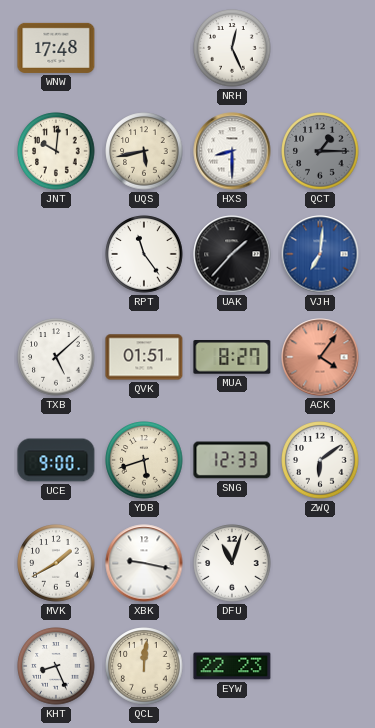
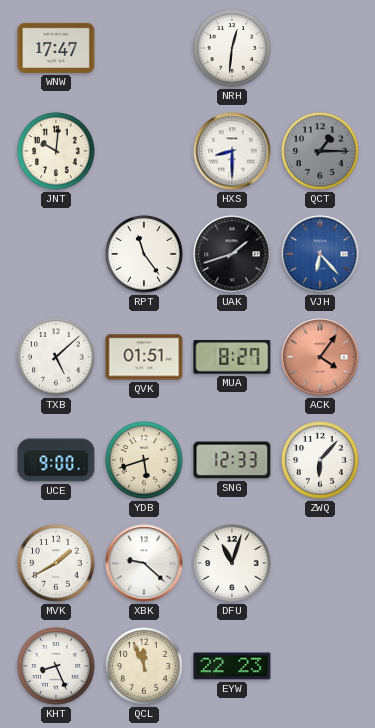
WNW: 17:48 -> 17:47 (56, 48)
NRH: 12:26 -> 12:31 (232, 48)
UQS: 5:43 -> none (144, 151)
UAK: 1:37 -> 1:42 (232, 254)
VJH: 7:01 -> 6:23 (320, 254)
ZWQ: 6:09 -> 6:07 (320, 460)
XBK: 9:17 -> 9:22 (144, 563)
QCL: 12:01 -> 11:56 (144, 666)
